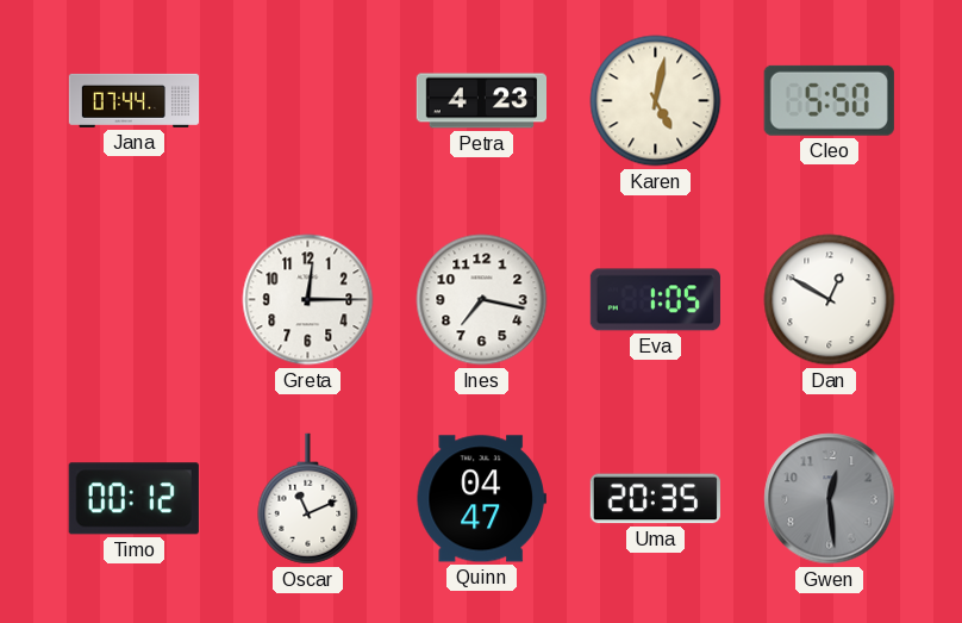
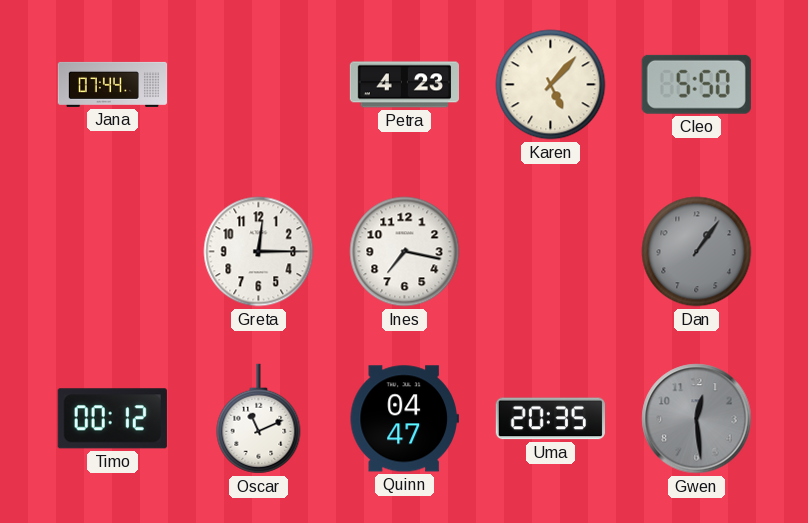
Karen: 5:02 -> 5:07 (551, 85)
Eva: 1:05 -> none (655, 300)
Dan: 12:50 -> 1:06 (697, 252)
Dan dial: white -> grey (697, 252)
